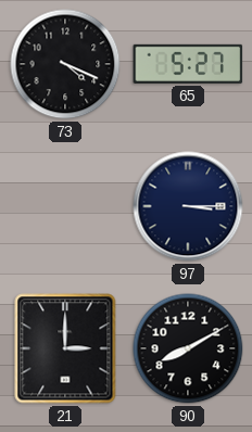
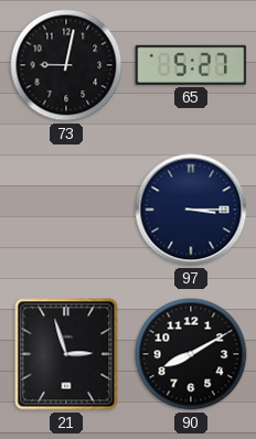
73: 4:19 -> 9:02 (66, 65)
21: 3:00 -> 2:57 (66, 354)
